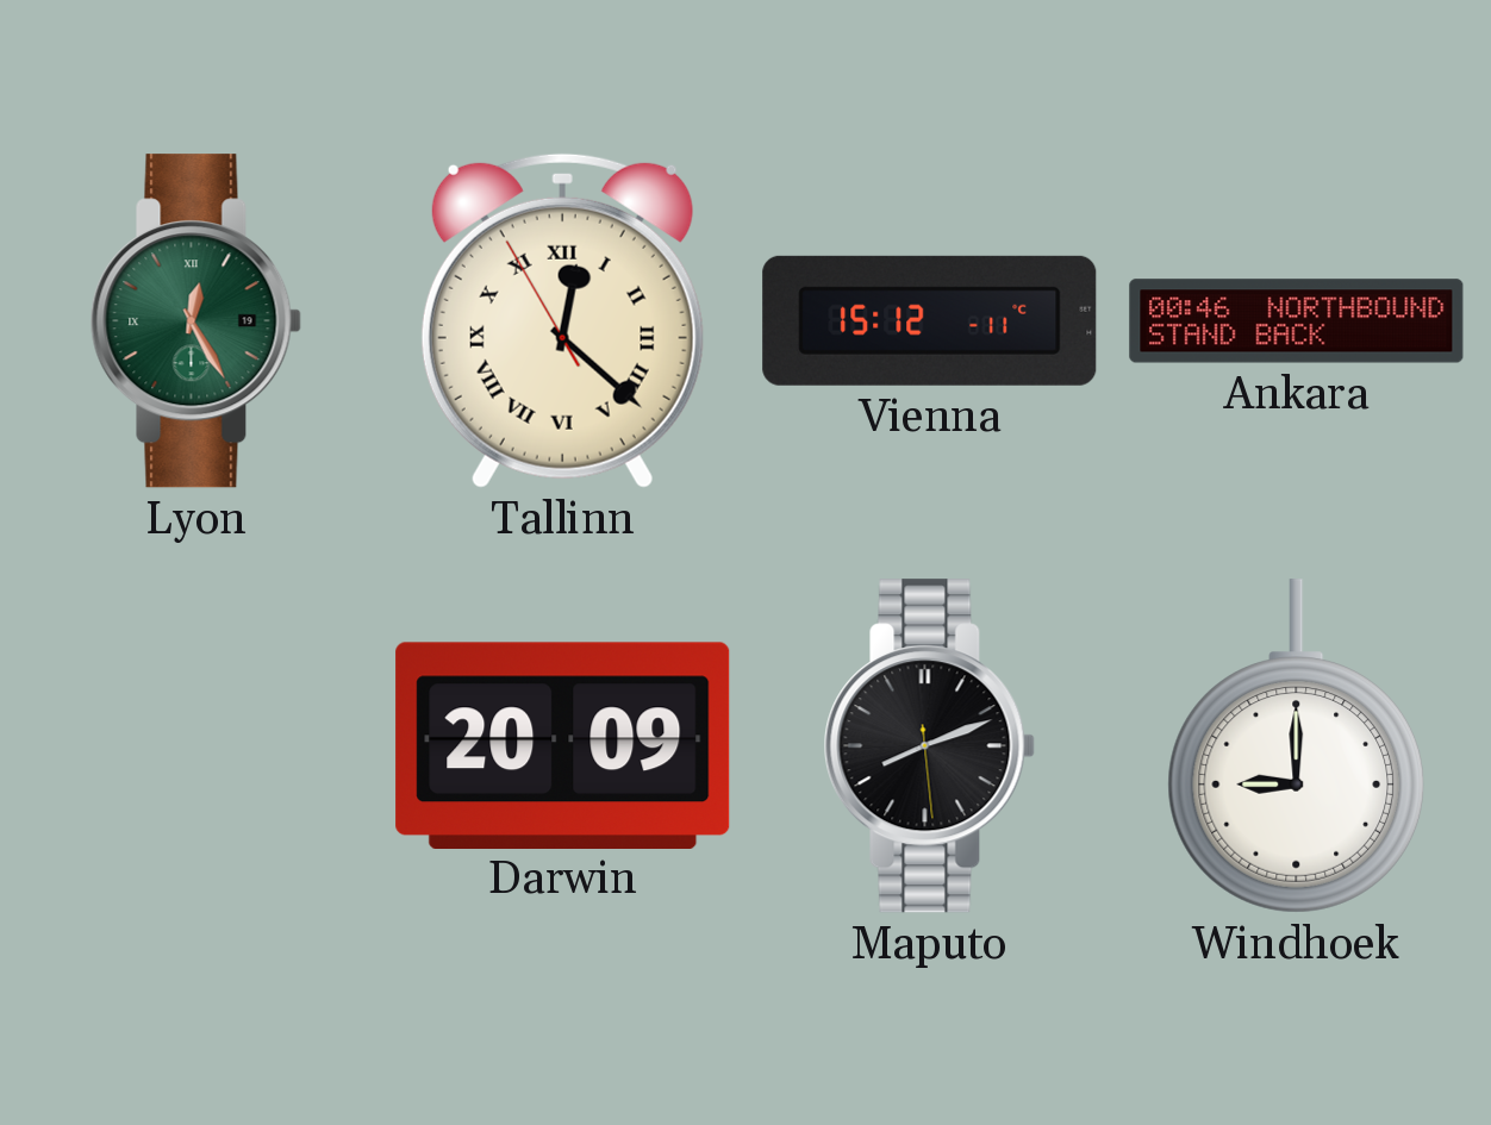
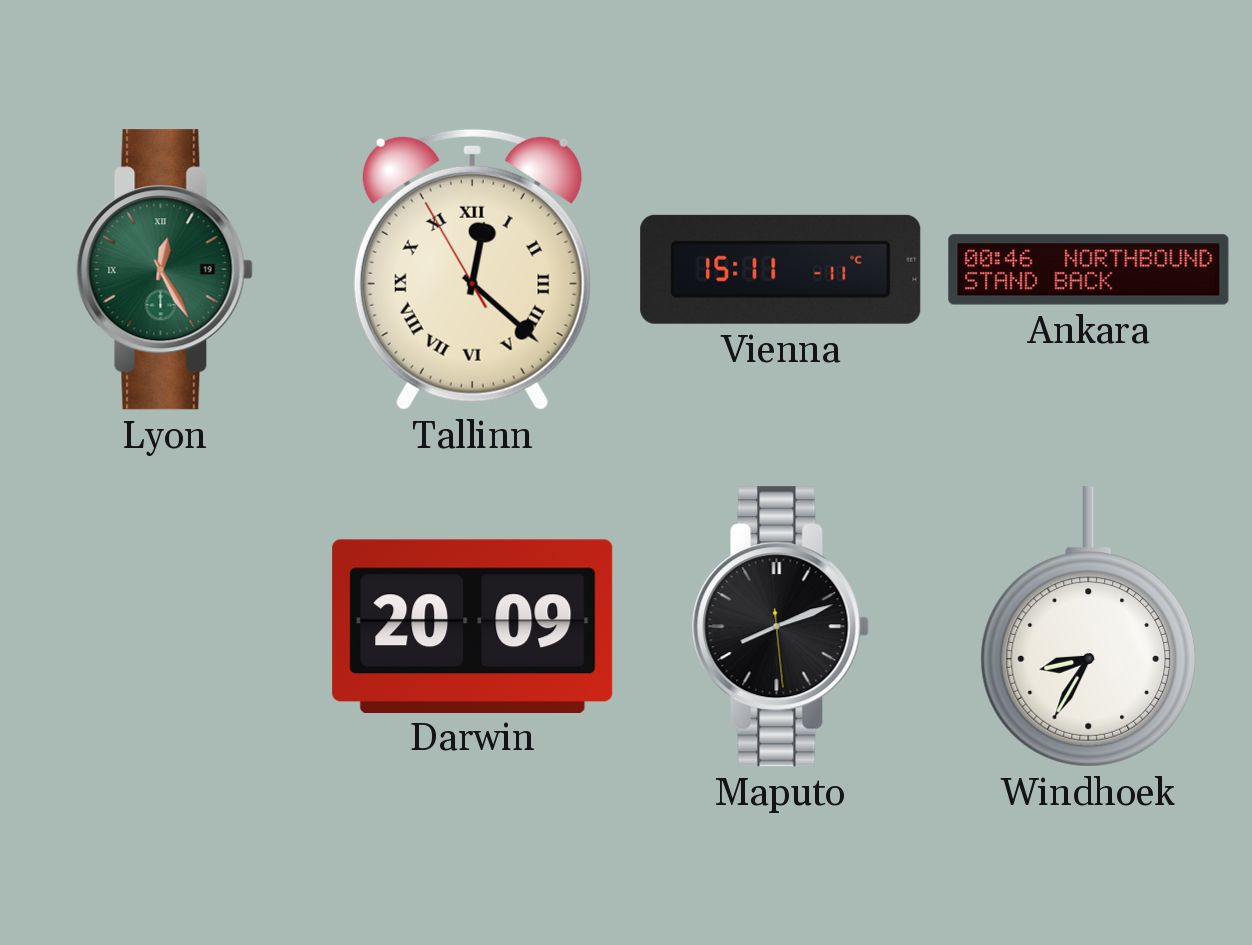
Vienna: 15:12 -> 15:11 (781, 269)
Windhoek: 9:00 -> 8:35 (1089, 627)
